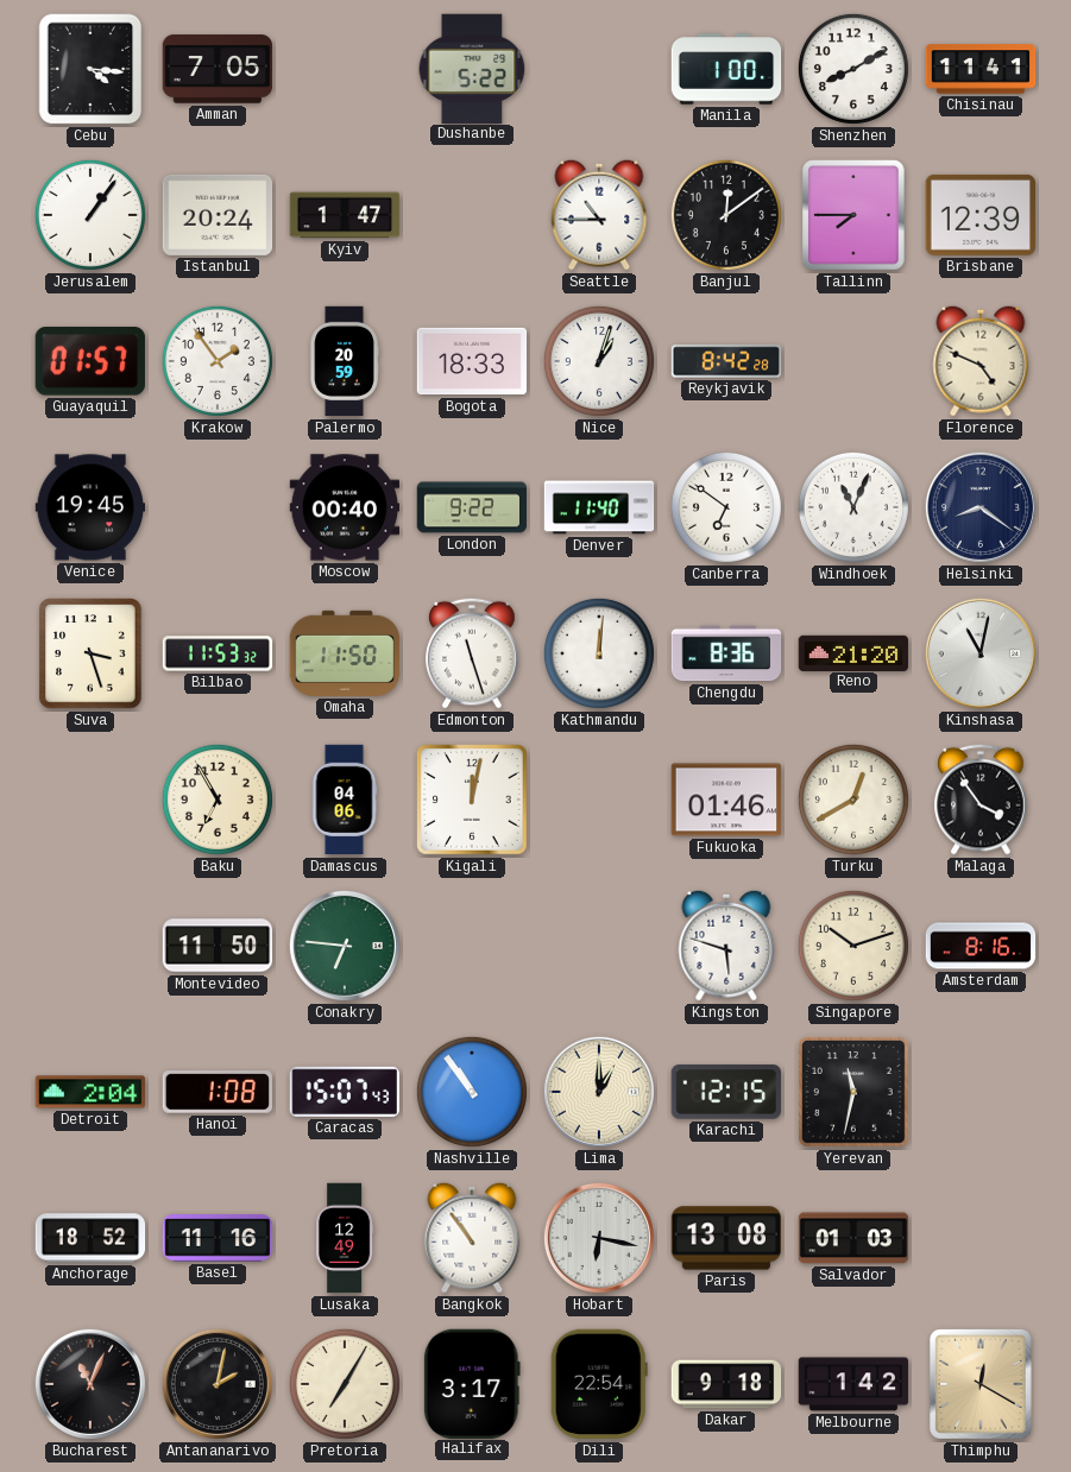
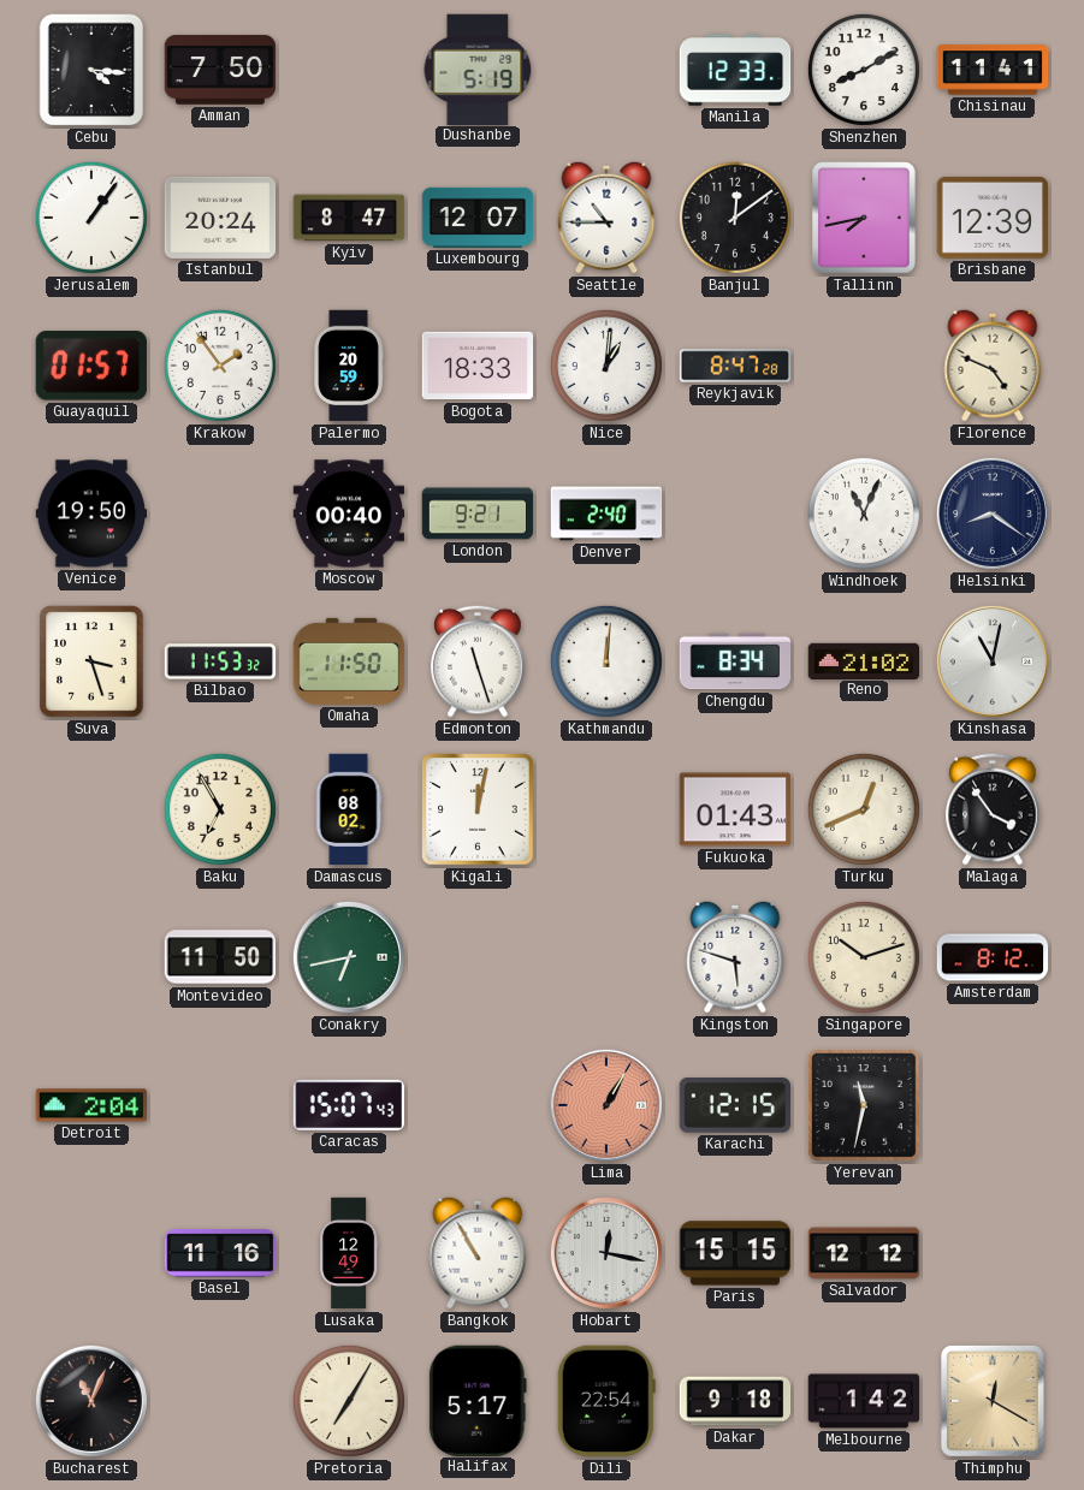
Amman: 7:05 -> 7:50 (220, 70)
Dushanbe: 5:22 -> 5:19 (478, 69)
Manila: 1:00 -> 12:33 (735, 70)
Kyiv: 1:47 -> 8:47 (349, 218)
Luxembourg: none -> 12:07 (478, 218)
Tallinn: 7:45 -> 7:43 (864, 218)
Nice: 1:03 -> 1:01 (606, 366)
Reykjavik: 8:42 -> 8:47 (735, 366)
Venice: 19:45 -> 19:50 (91, 514)
London: 9:22 -> 9:21 (478, 514)
Denver: 11:40 -> 2:40 (606, 514)
Canberra: 6:51 -> none (726, 507)
Chengdu: 8:36 -> 8:34 (735, 661)
Reno: 21:20 -> 21:02 (864, 660)
Damascus: 04:06 -> 08:02 (349, 809)
Fukuoka: 01:46 -> 01:43 (735, 809)
Turku: 12:40 -> 12:41 (864, 809)
Conakry: 6:46 -> 6:43 (349, 957)
Amsterdam: 8:16 -> 8:12 (993, 957)
Hanoi: 1:08 -> none (216, 1092)
Nashville: 10:54 -> none (472, 1092)
Lima: 1:00 -> 1:05 (606, 1105)
Lima dial: cream -> salmon (606, 1105)
Anchorage: 18:52 -> none (90, 1238)
Bangkok: 10:54 -> 10:55 (478, 1253)
Hobart: 6:17 -> 12:17 (606, 1253)
Paris: 13:08 -> 15:15 (735, 1253)
Salvador: 01:03 -> 12:12 (864, 1253)
Antananarivo: 2:02 -> none (218, 1384)
Halifax: 3:17 -> 5:17 (478, 1400)
